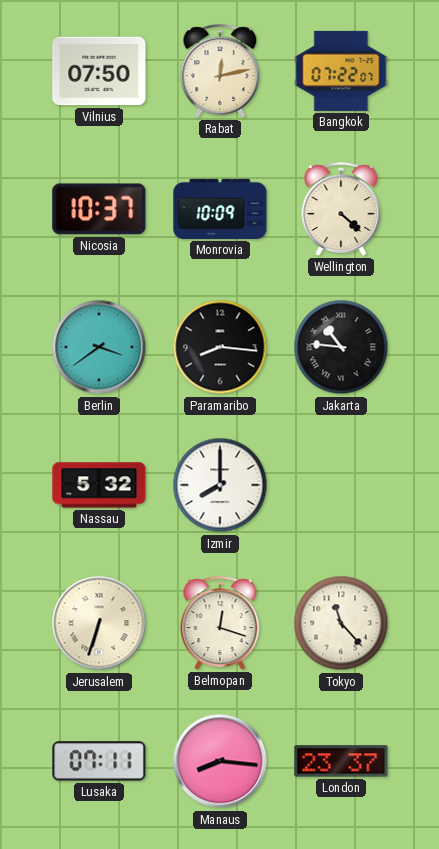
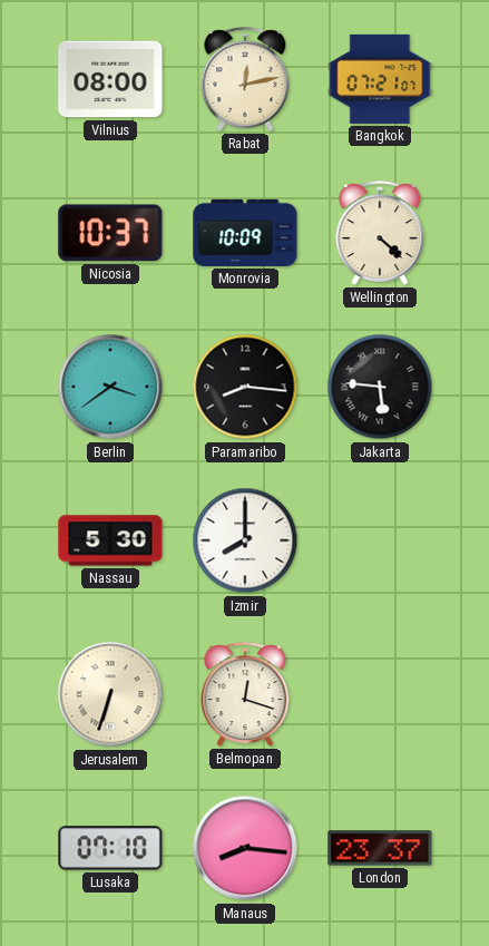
Vilnius: 07:50 -> 08:00 (110, 79)
Bangkok: 07:22 -> 07:21 (380, 79)
Jakarta: 10:46 -> 5:46 (380, 387)
Nassau: 5:32 -> 5:30 (110, 540)
Tokyo: 11:23 -> none (341, 623)
Lusaka: 07:11 -> 07:10 (110, 848)
